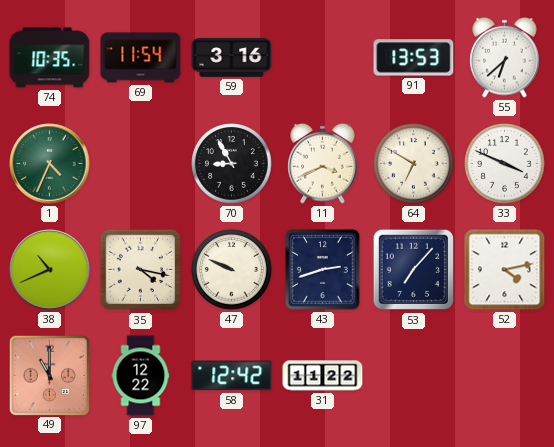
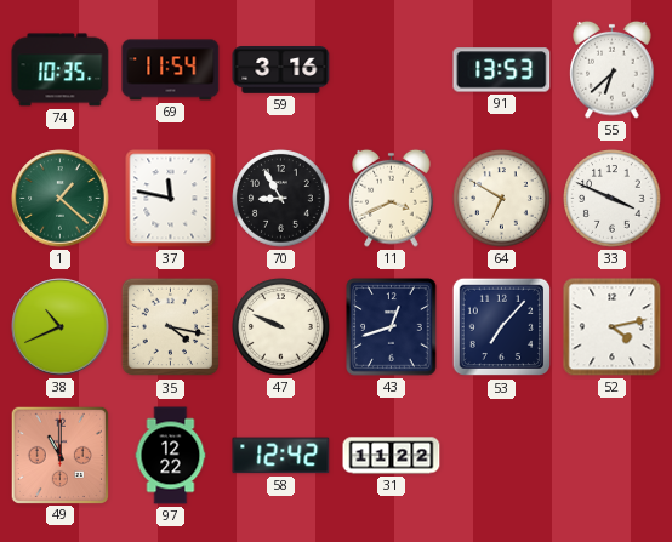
1: 4:34 -> 1:22 (61, 199)
37: none -> 11:47 (171, 199)
43: 2:42 -> 12:42 (392, 327)
